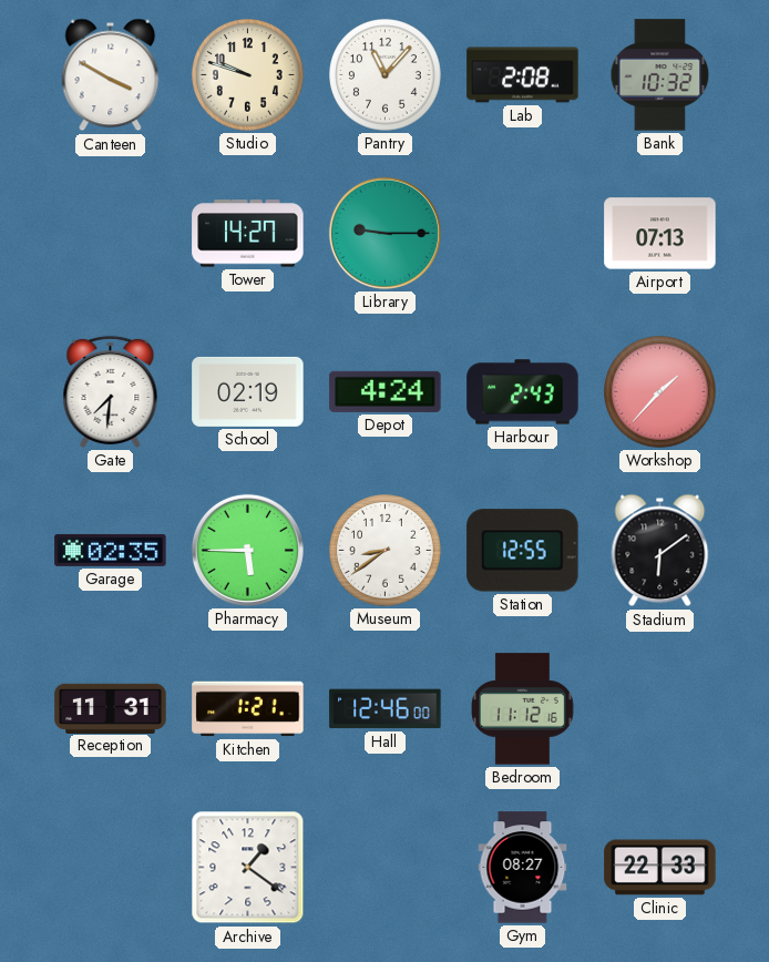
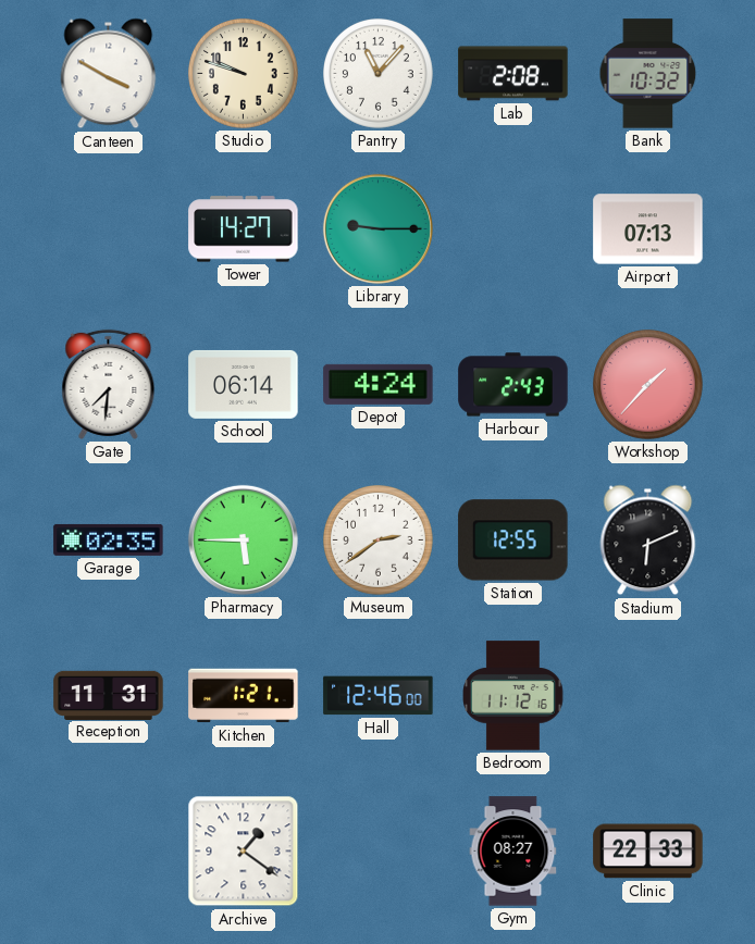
School: 02:19 -> 06:14 (244, 384)
Museum: 8:39 -> 2:39 (379, 541)
Stadium: 6:09 -> 6:11 (648, 541)
